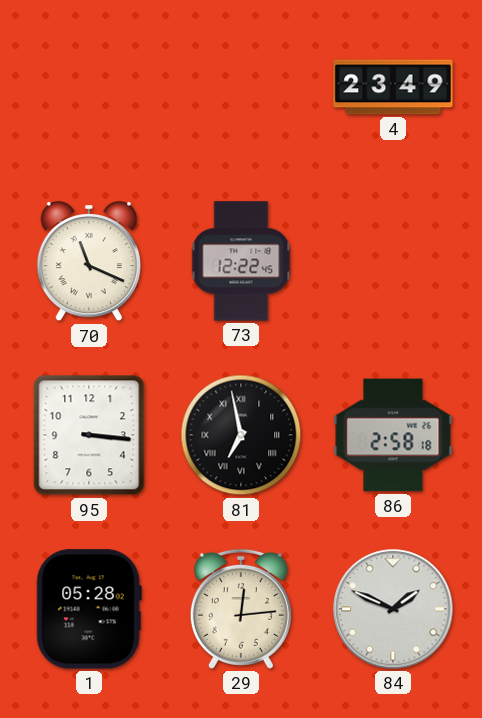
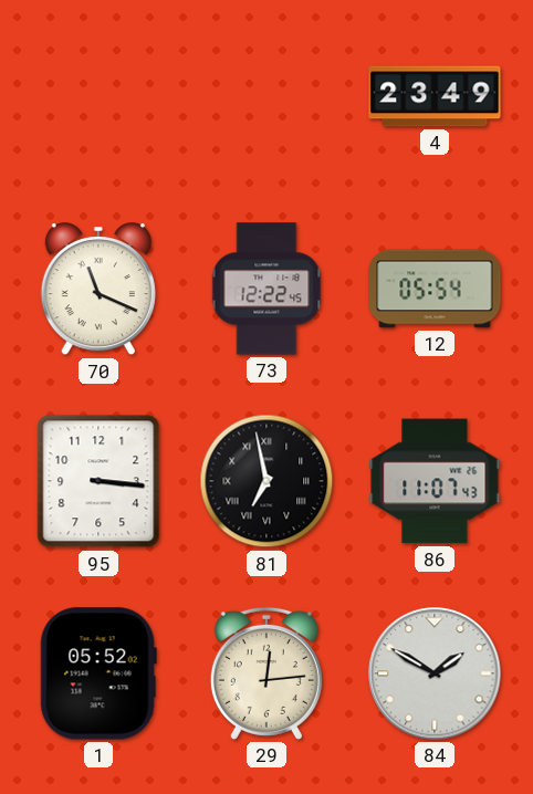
12: none -> 05:54 (435, 289)
86: 2:58 -> 11:07 (435, 481)
1: 05:28 -> 05:52 (98, 673)
84: 1:49 -> 1:50 (435, 673)
